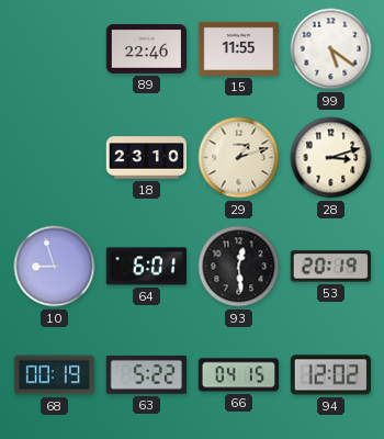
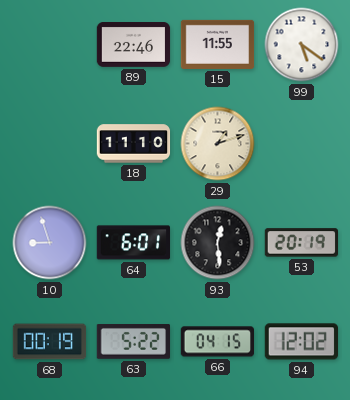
18: 23:10 -> 11:10 (134, 144)
28: 3:12 -> none (331, 158)
